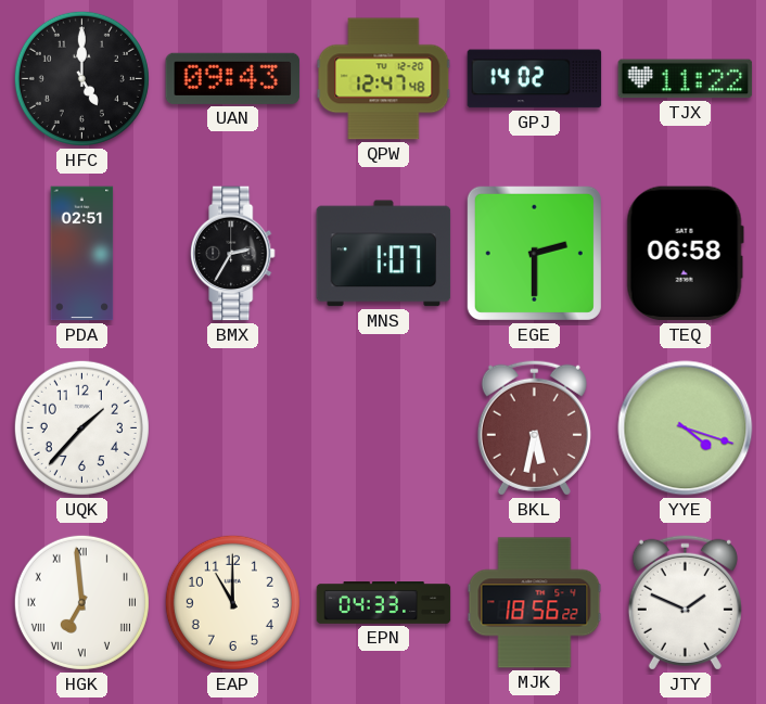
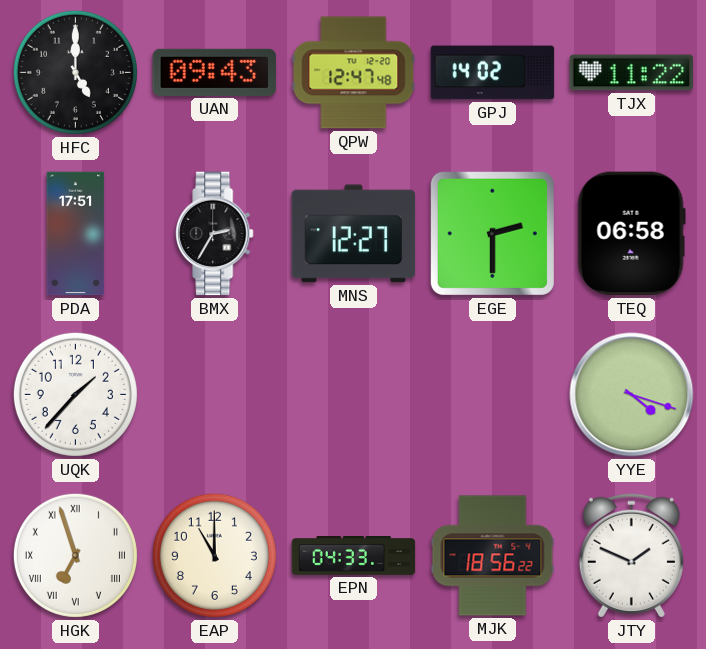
PDA: 02:51 -> 17:51 (76, 234)
MNS: 1:07 -> 12:27 (354, 234)
BKL: 5:32 -> none (534, 427)
HGK: 6:59 -> 6:57 (75, 555)
